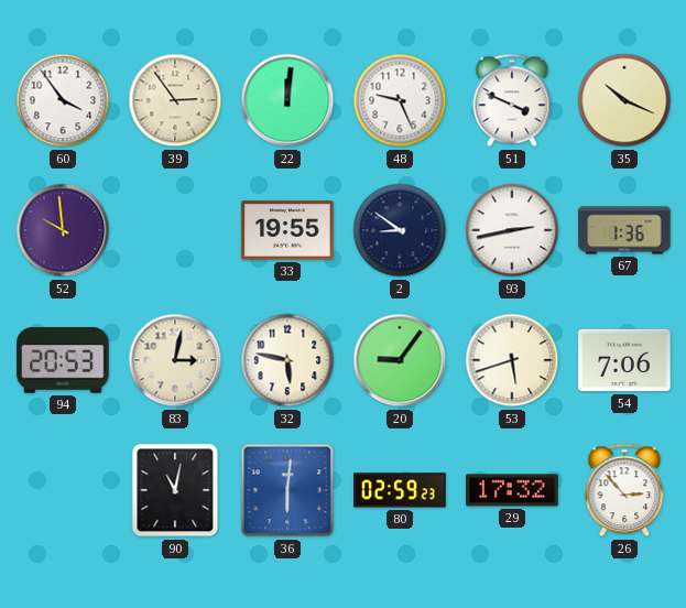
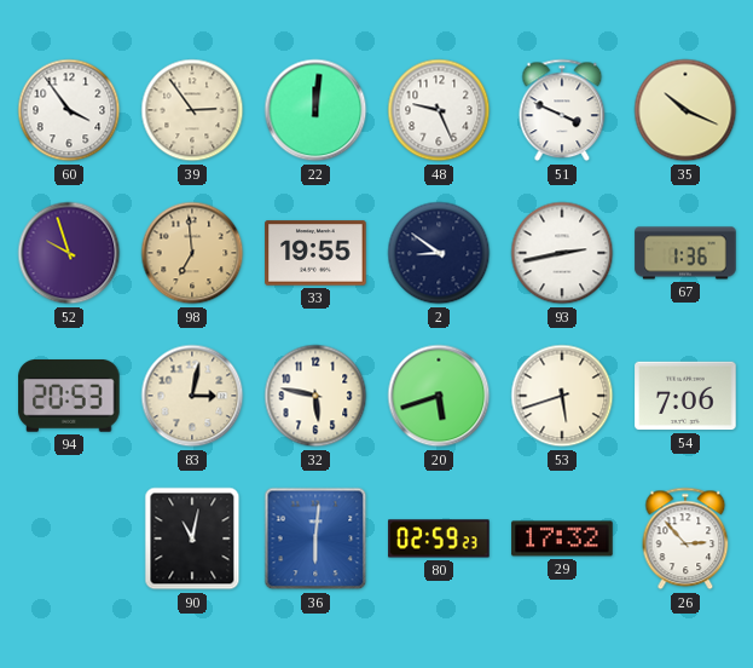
52: 9:59 -> 9:57 (69, 253)
98: none -> 6:59 (192, 253)
20: 9:06 -> 5:42 (439, 396)
